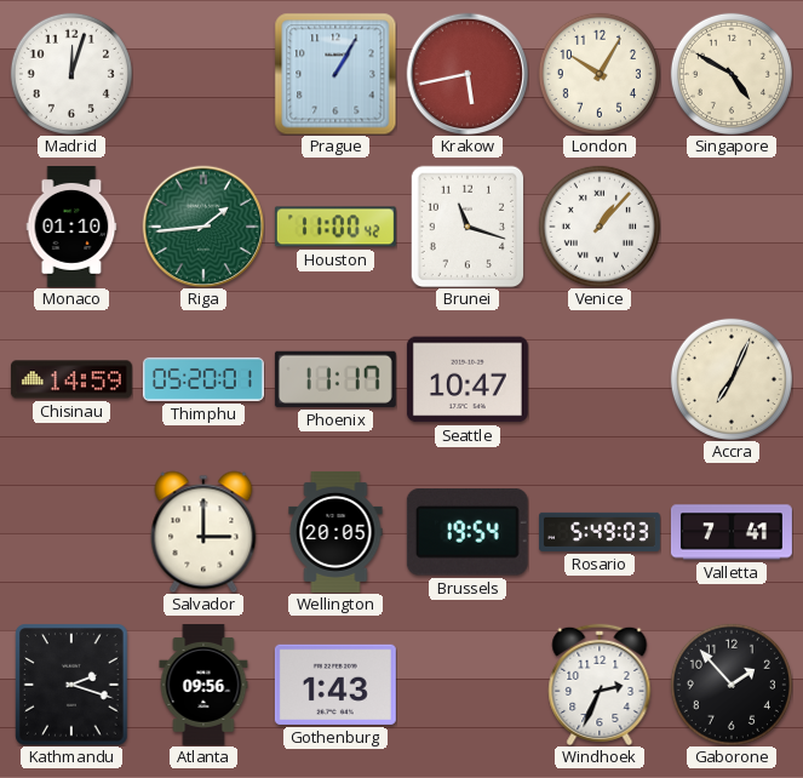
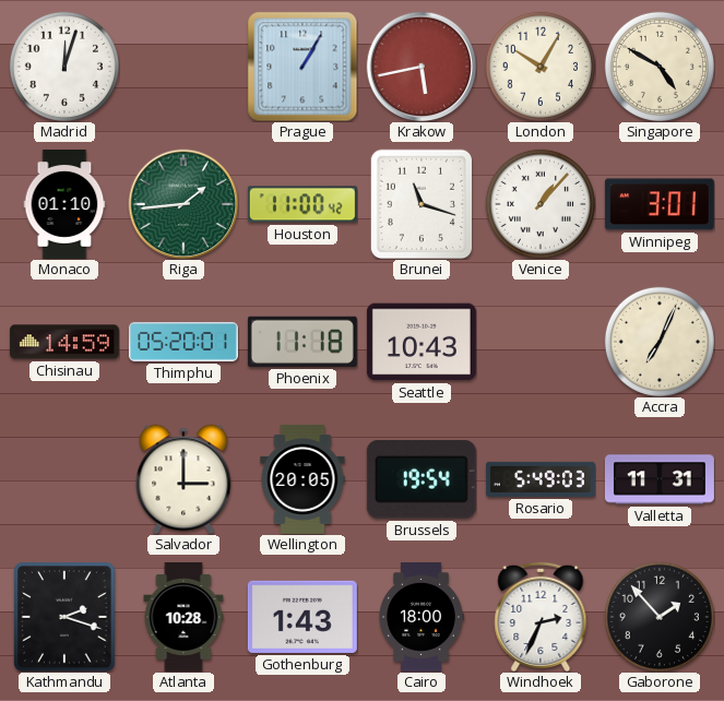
Winnipeg: none -> 3:01 (660, 204)
Phoenix: 11:17 -> 11:18 (302, 342)
Seattle: 10:47 -> 10:43 (422, 342)
Valletta: 7:41 -> 11:31 (660, 479)
Atlanta: 09:56 -> 10:28 (183, 617)
Cairo: none -> 18:00 (422, 617)
